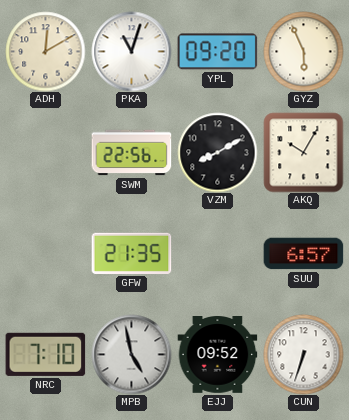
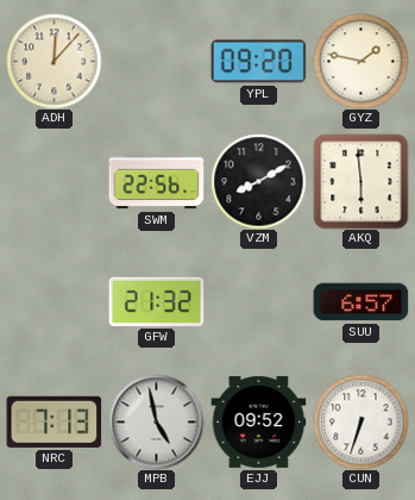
ADH: 12:10 -> 12:07 (54, 61)
PKA: 11:03 -> none (131, 51)
GYZ: 5:56 -> 1:47 (360, 61)
AKQ: 10:05 -> 5:59 (360, 181)
GFW: 21:35 -> 21:32 (156, 301)
NRC: 7:10 -> 7:13 (54, 421)
